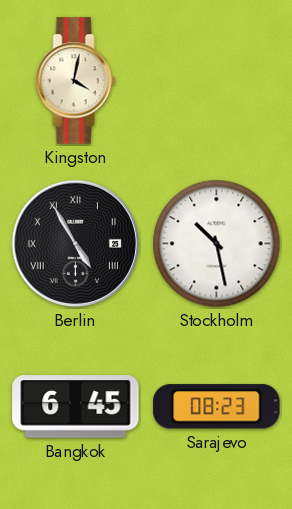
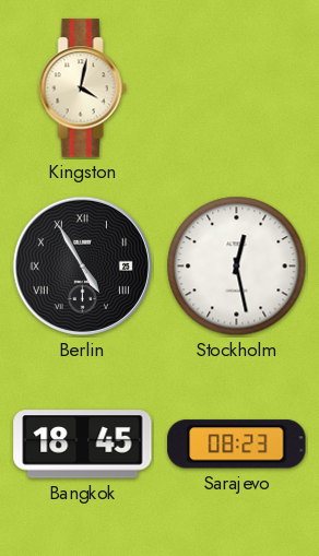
Stockholm: 10:28 -> 12:28 (237, 267)
Bangkok: 6:45 -> 18:45 (83, 445)
